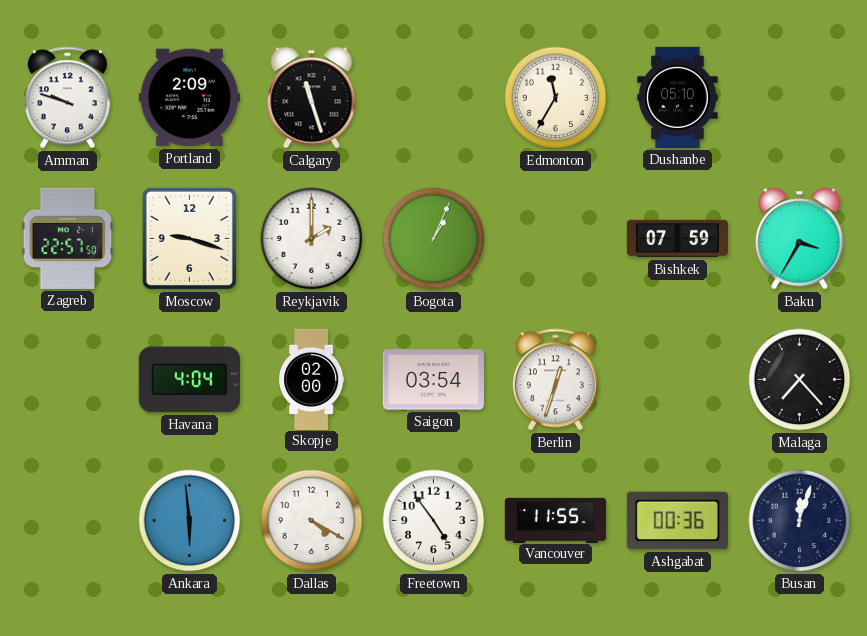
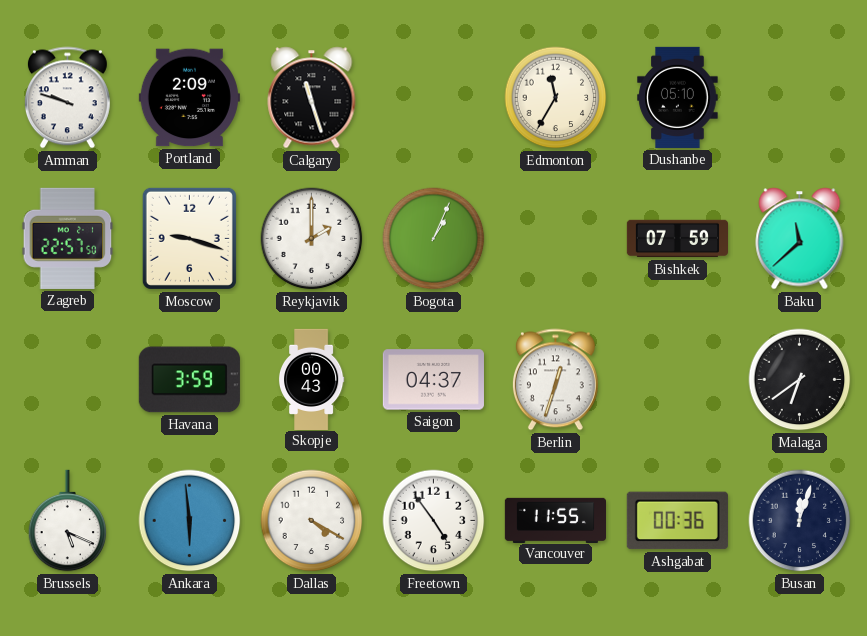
Baku: 3:35 -> 11:38 (800, 239)
Havana: 4:04 -> 3:59 (189, 380)
Skopje: 02:00 -> 00:43 (311, 379)
Saigon: 03:54 -> 04:37 (433, 380)
Malaga: 7:23 -> 6:39 (800, 380)
Brussels: none -> 5:19 (68, 521)
